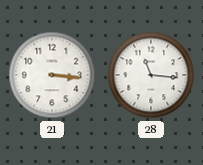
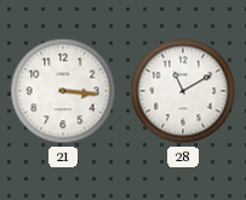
28: 11:16 -> 11:10 (183, 91)
